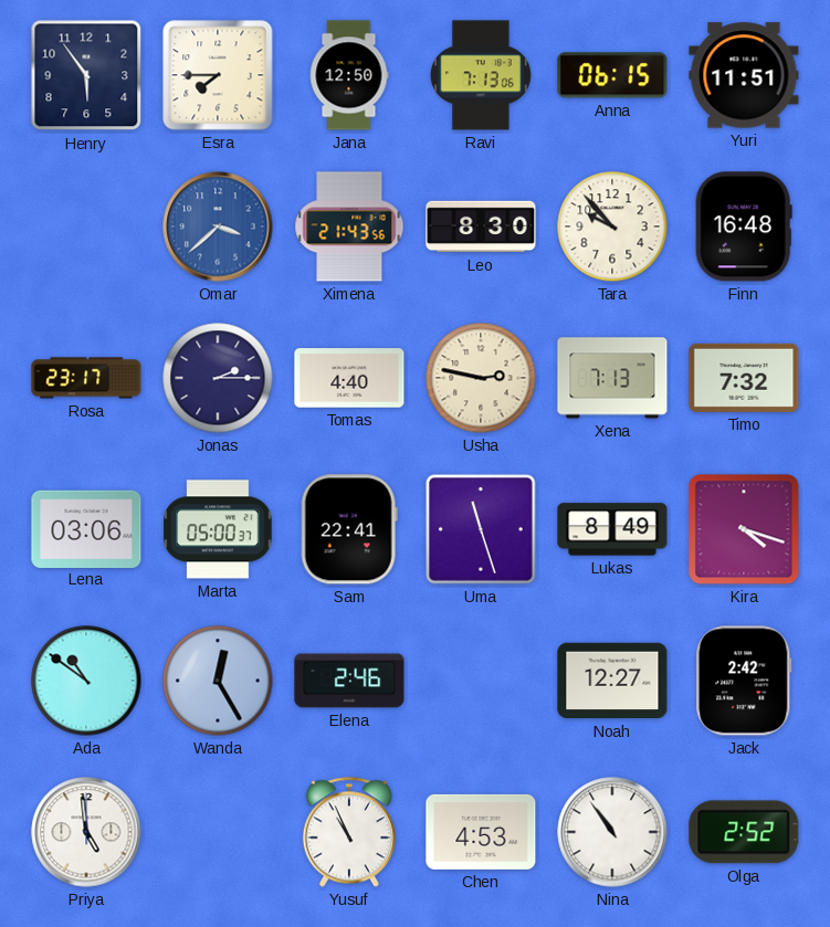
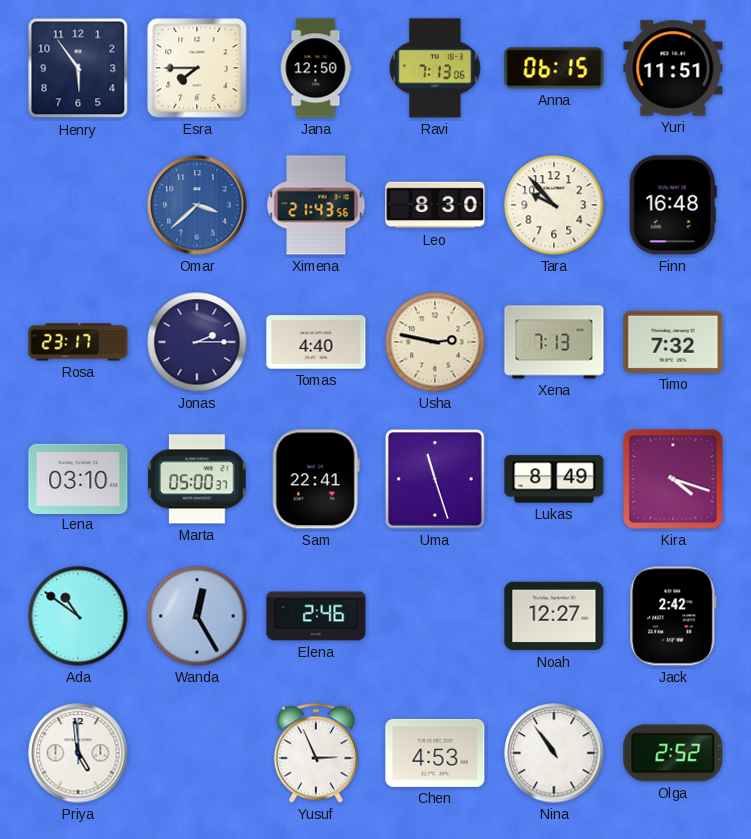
Lena: 03:06 -> 03:10 (78, 478)
Yusuf: 10:56 -> 2:56 (316, 753)
